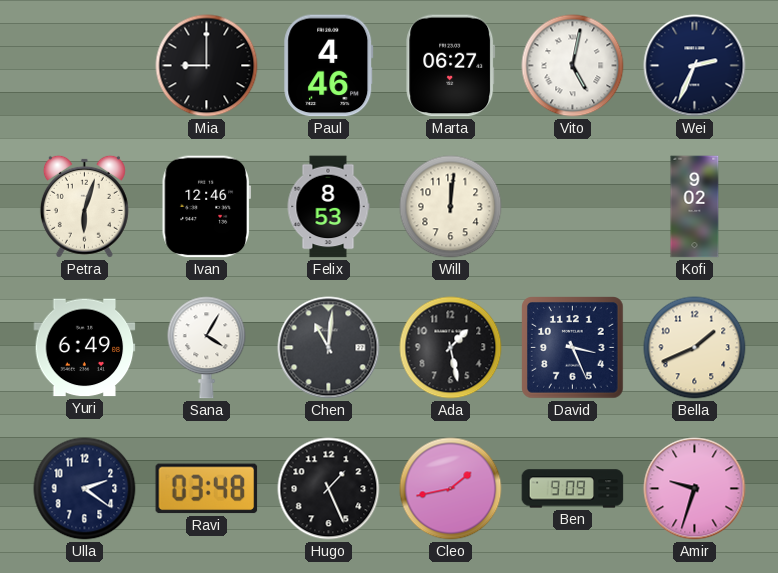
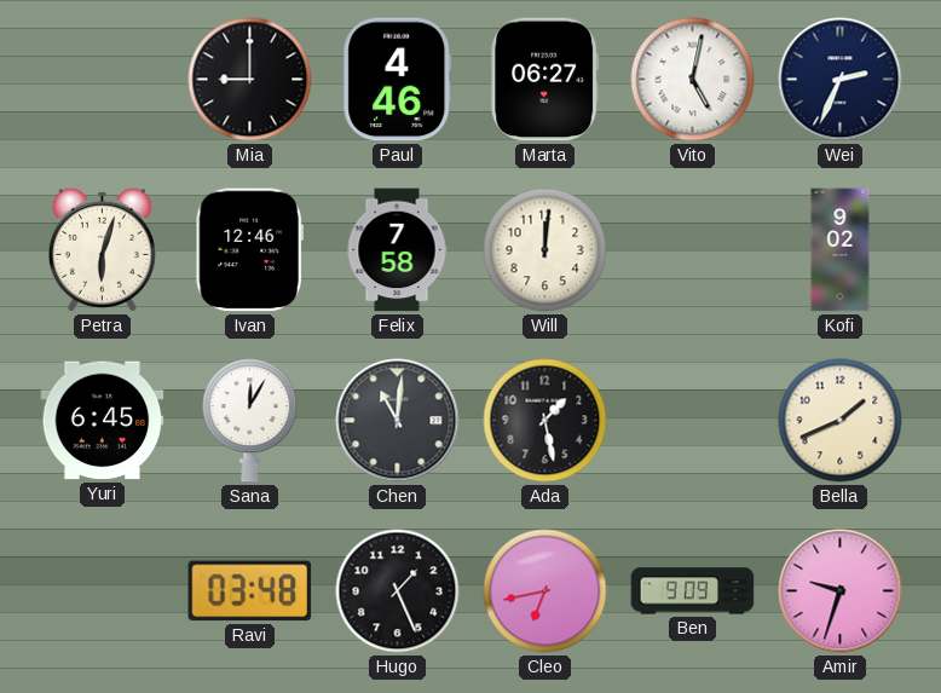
Felix: 8:53 -> 7:58 (397, 250)
Yuri: 6:49 -> 6:45 (103, 421)
Sana: 4:05 -> 12:05 (250, 421)
David: 3:26 -> none (573, 348)
Ulla: 2:21 -> none (85, 489)
Cleo: 1:43 -> 6:43 (545, 591)
